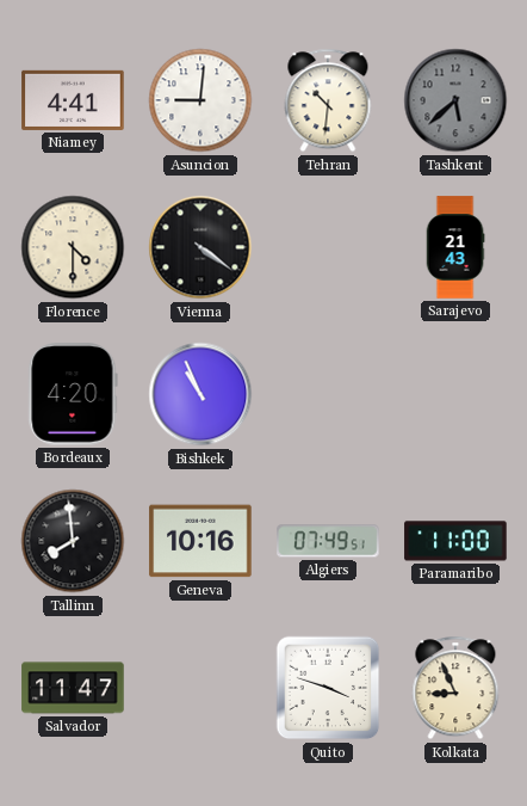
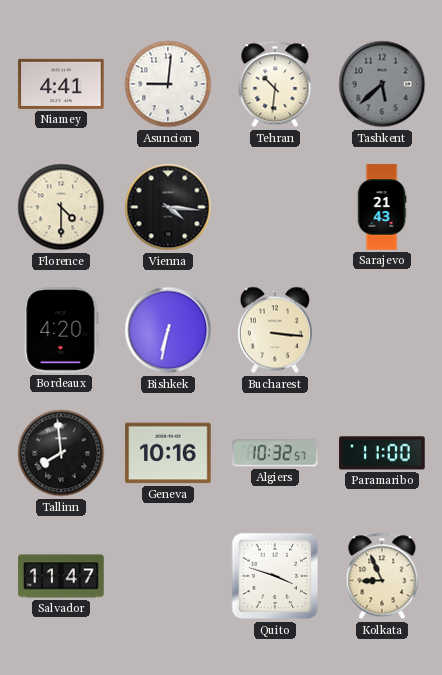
Vienna: 4:21 -> 4:16 (168, 207)
Bishkek: 10:56 -> 6:32 (168, 330)
Bucharest: none -> 3:16 (275, 330)
Algiers: 07:49 -> 10:32 (275, 453)
